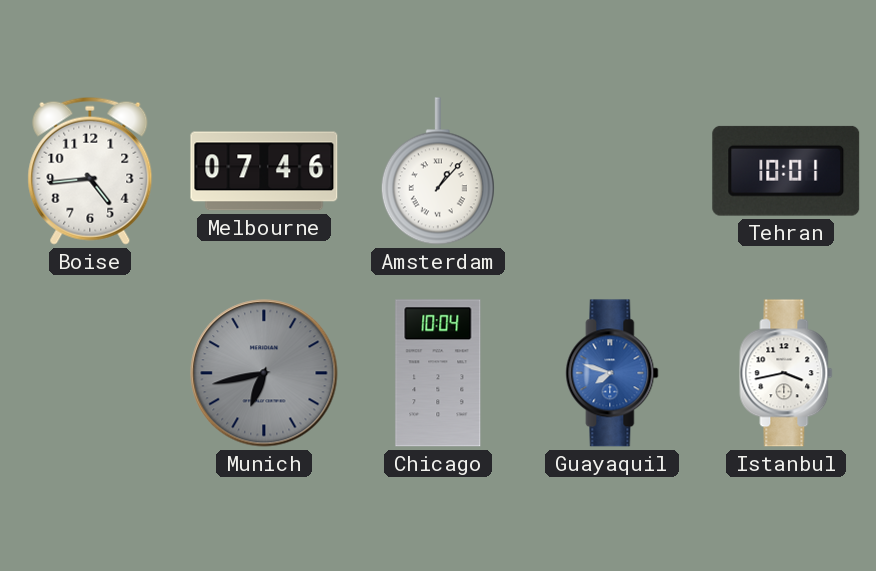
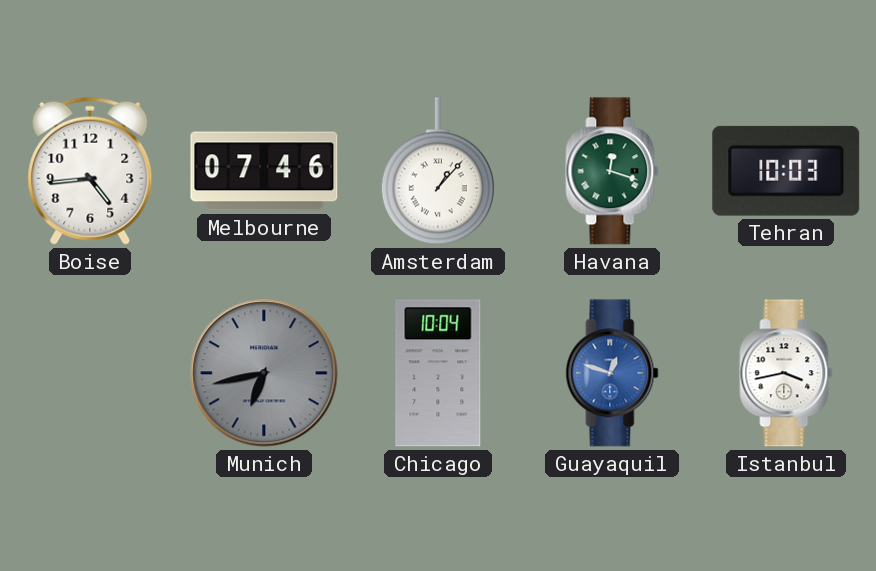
Havana: none -> 12:18 (612, 171)
Tehran: 10:01 -> 10:03 (786, 171)
Guayaquil: 7:48 -> 12:48 (612, 373)
